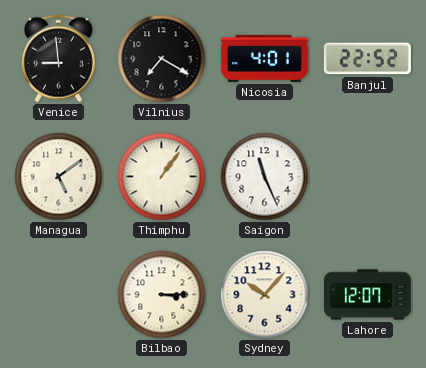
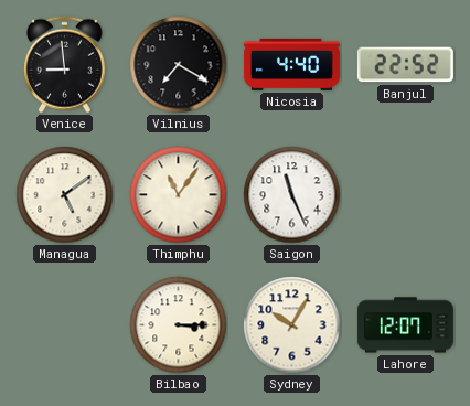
Nicosia: 4:01 -> 4:40 (291, 64)
Thimphu: 1:06 -> 11:06 (179, 195)
Sydney: 10:07 -> 10:05 (292, 325)
